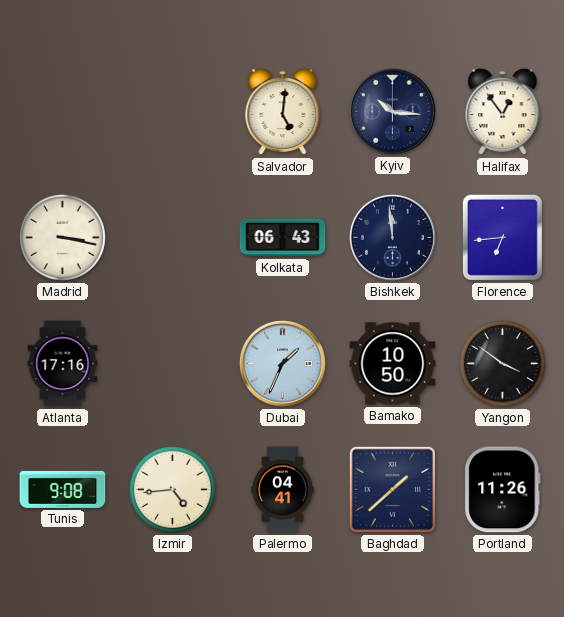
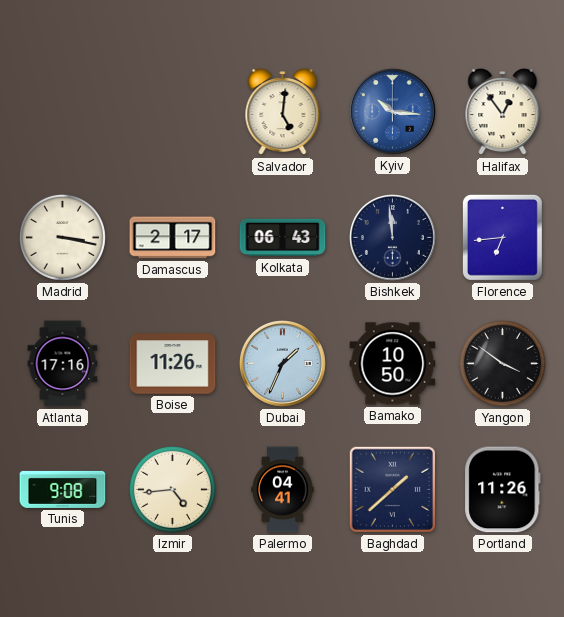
Kyiv dial: navy -> blue (392, 111)
Damascus: none -> 2:17 (173, 238)
Boise: none -> 11:26 (173, 364)
